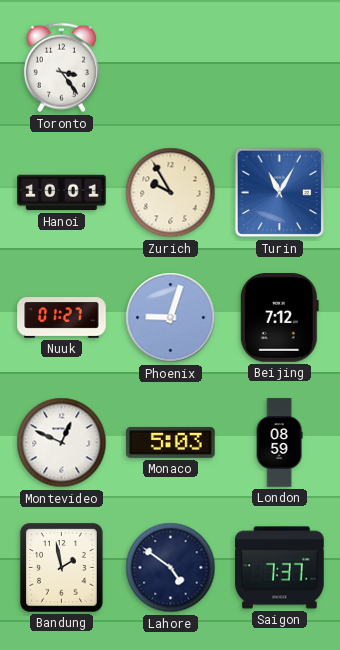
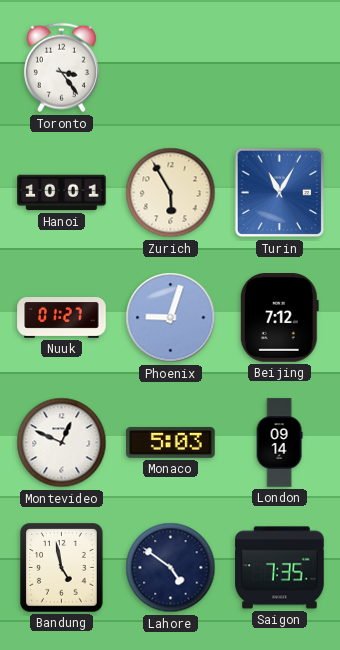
Zurich: 9:55 -> 5:55 (171, 193)
London: 08:59 -> 09:14 (279, 443)
Bandung: 1:58 -> 4:58 (62, 568)
Saigon: 7:37 -> 7:35 (280, 568)
